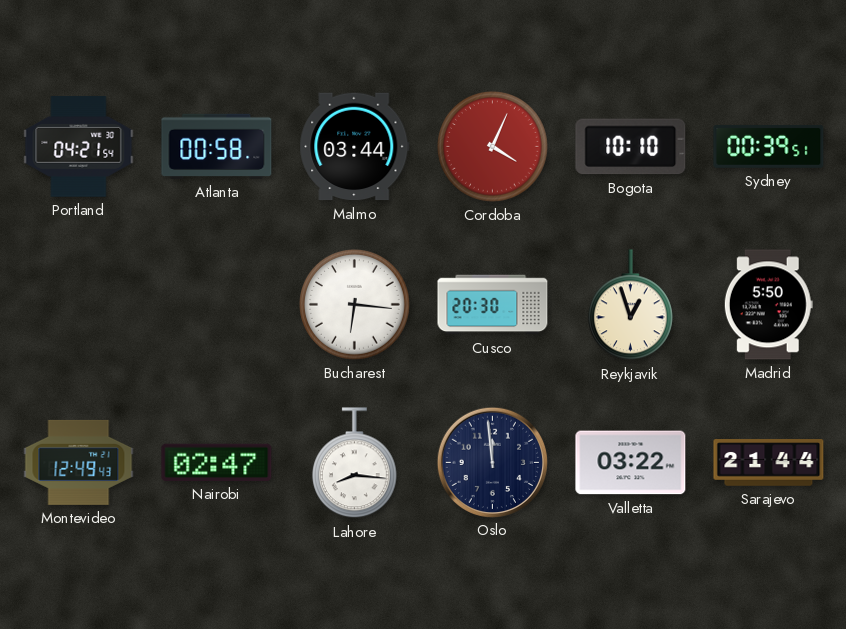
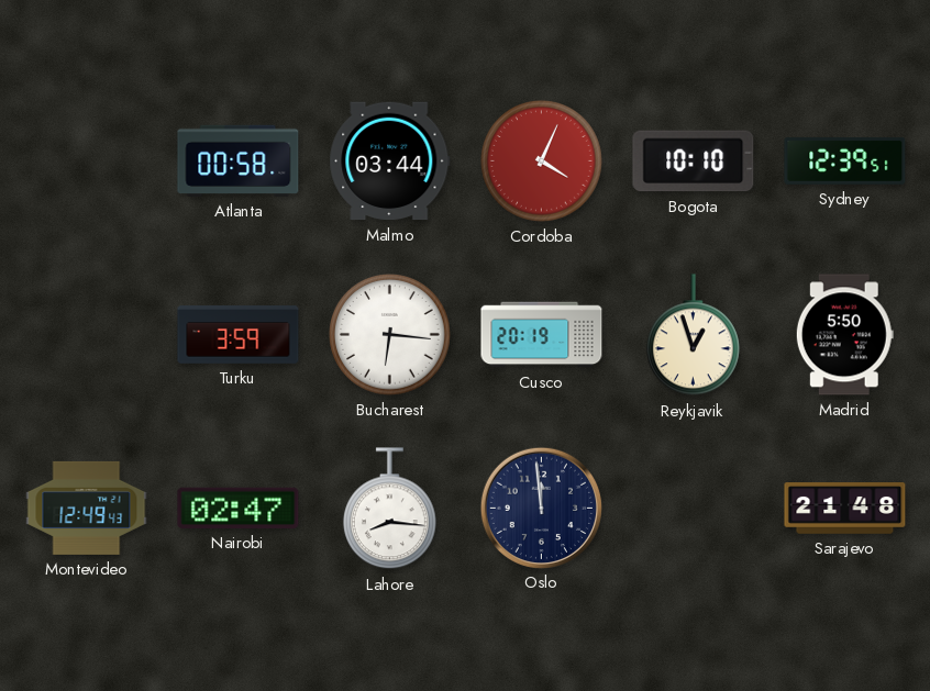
Portland: 04:21 -> none (79, 147)
Sydney: 00:39 -> 12:39 (845, 161)
Turku: none -> 3:59 (239, 335)
Cusco: 20:30 -> 20:19 (542, 335)
Valletta: 03:22 -> none (631, 463)
Sarajevo: 21:44 -> 21:48 (845, 509)
